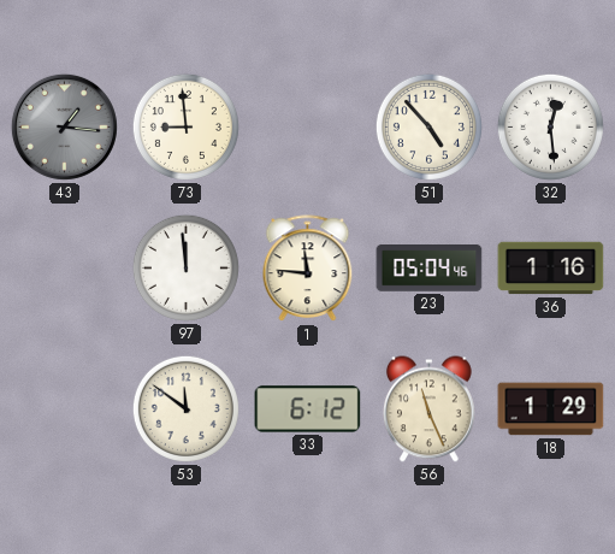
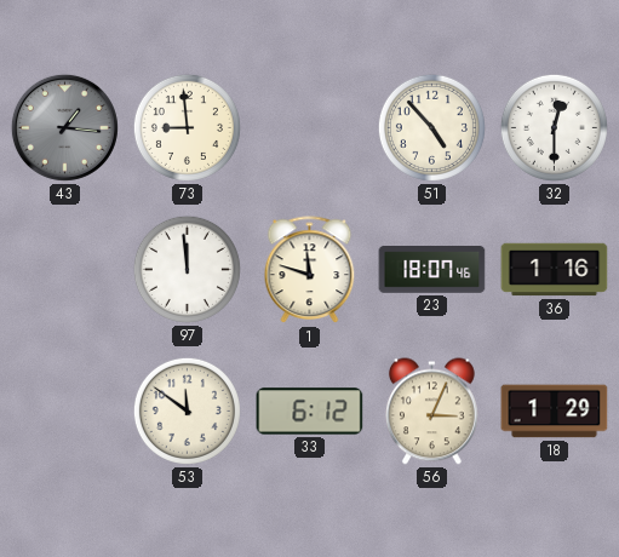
32: 12:29 -> 12:30 (554, 127)
1: 11:46 -> 11:48 (310, 270)
23: 05:04 -> 18:07 (432, 270)
56: 11:26 -> 3:04 (432, 412)
